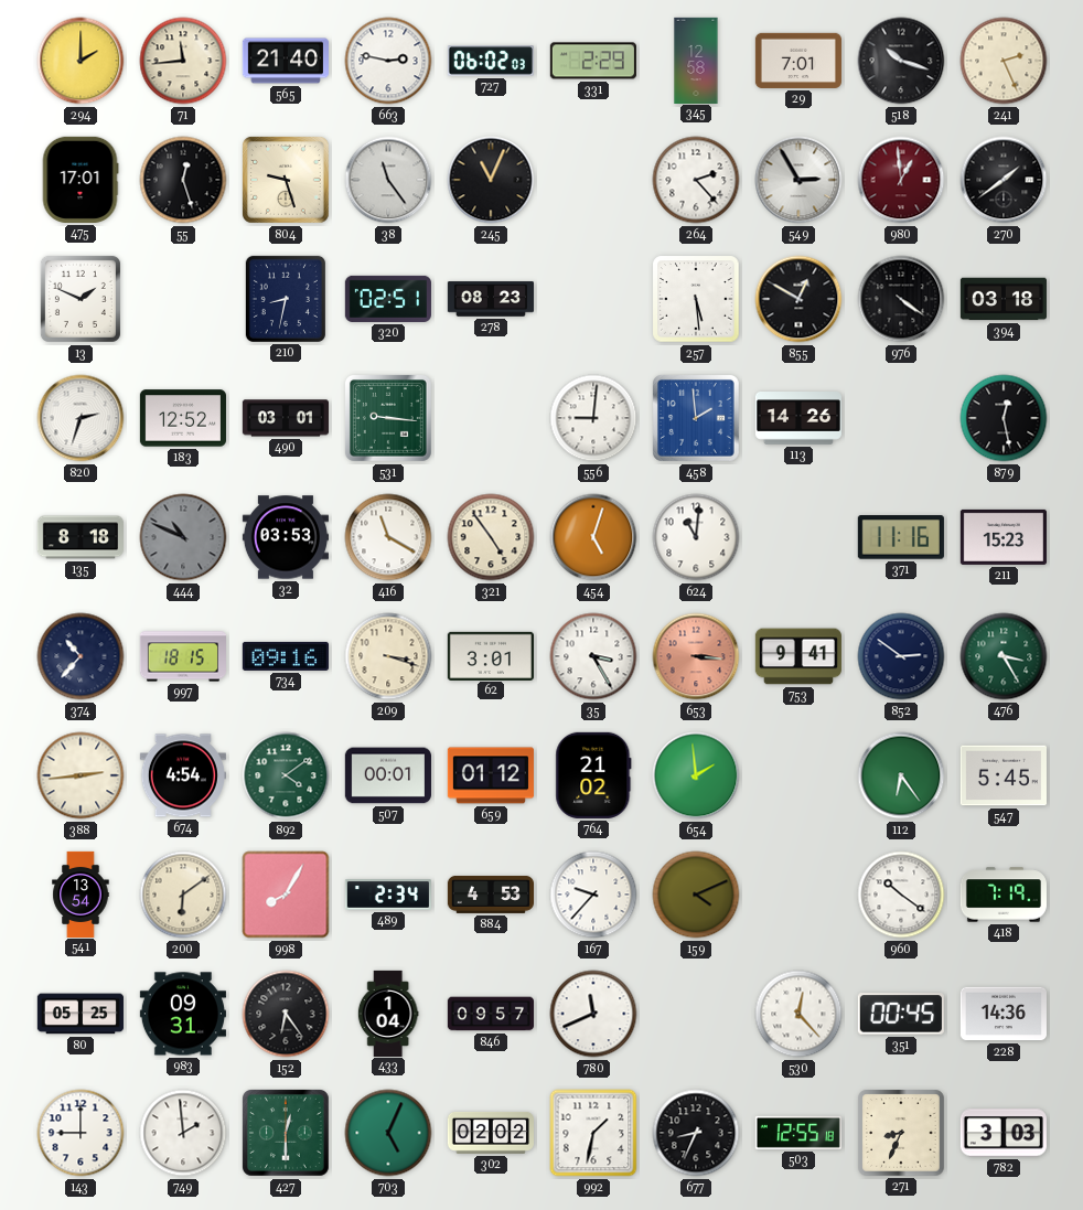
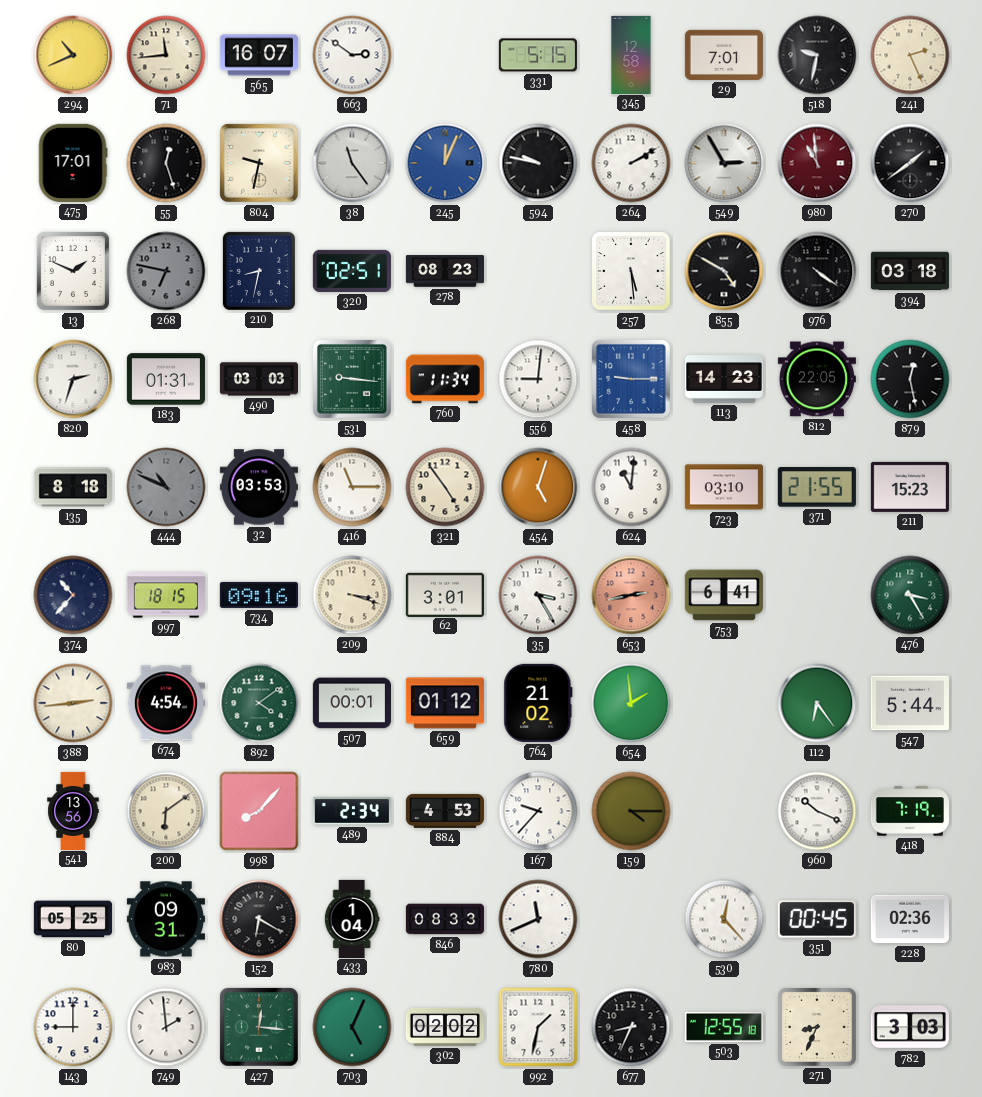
294: 2:00 -> 10:41 (73, 55)
565: 21:40 -> 16:07 (259, 55)
663: 2:47 -> 2:51 (352, 55)
727: 06:02 -> none (491, 61)
331: 2:29 -> 5:15 (538, 55)
518: 10:18 -> 9:32 (817, 55)
804: 9:27 -> 9:32 (259, 163)
245: 11:04 -> 12:04 (445, 163)
245 dial: black -> blue (445, 163)
594: none -> 9:47 (538, 163)
264: 2:23 -> 2:10 (631, 163)
980: 12:59 -> 10:59 (817, 163)
268: none -> 6:47 (166, 271)
855: 12:50 -> 4:50 (724, 271)
183: 12:52 -> 01:31 (166, 379)
490: 03:01 -> 03:03 (258, 379)
760: none -> 11:34 (445, 379)
458: 1:59 -> 9:15 (631, 379)
113: 14:26 -> 14:23 (724, 379)
812: none -> 22:05 (817, 379)
416: 11:20 -> 11:15 (352, 487)
723: none -> 03:10 (724, 487)
371: 11:16 -> 21:55 (817, 487)
653: 3:16 -> 2:43 (631, 595)
753: 9:41 -> 6:41 (724, 595)
852: 2:51 -> none (901, 656)
547: 5:45 -> 5:44 (910, 703)
541: 13:54 -> 13:56 (73, 810)
998: 8:05 -> 8:07 (259, 811)
159: 4:11 -> 4:15 (631, 811)
960: 10:21 -> 10:19 (817, 811)
152: 6:24 -> 6:20 (259, 919)
846: 09:57 -> 08:33 (444, 919)
228: 14:36 -> 02:36 (910, 919)
427: 12:30 -> 12:16 (259, 1027)
